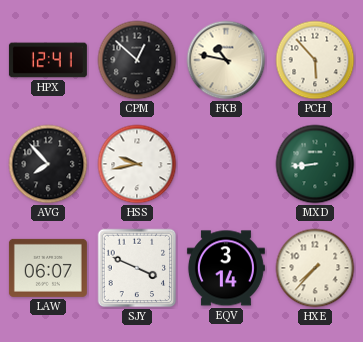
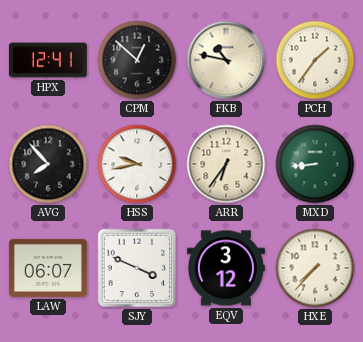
PCH: 5:53 -> 1:36 (315, 60)
ARR: none -> 6:36 (226, 164)
EQV: 3:14 -> 3:12 (226, 268)
